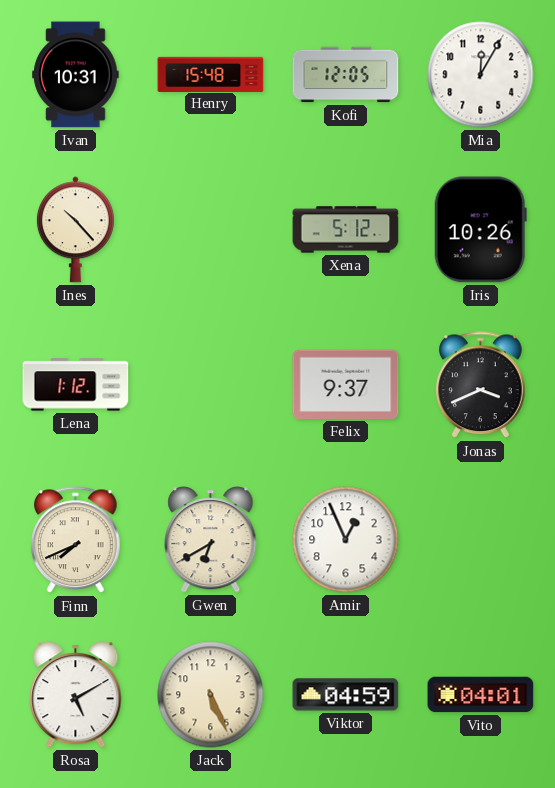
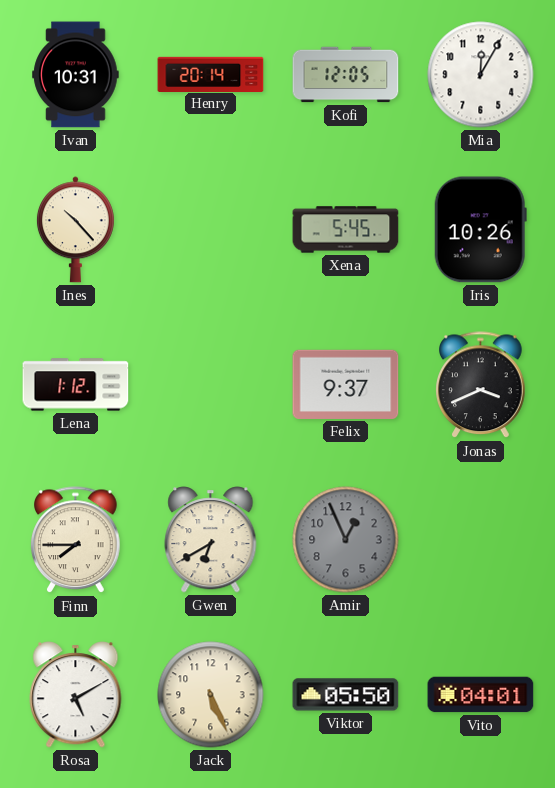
Henry: 15:48 -> 20:14 (211, 74)
Xena: 5:12 -> 5:45 (346, 230)
Finn: 7:41 -> 7:45 (76, 540)
Amir dial: white -> grey (346, 540)
Viktor: 04:59 -> 05:50 (346, 695)
